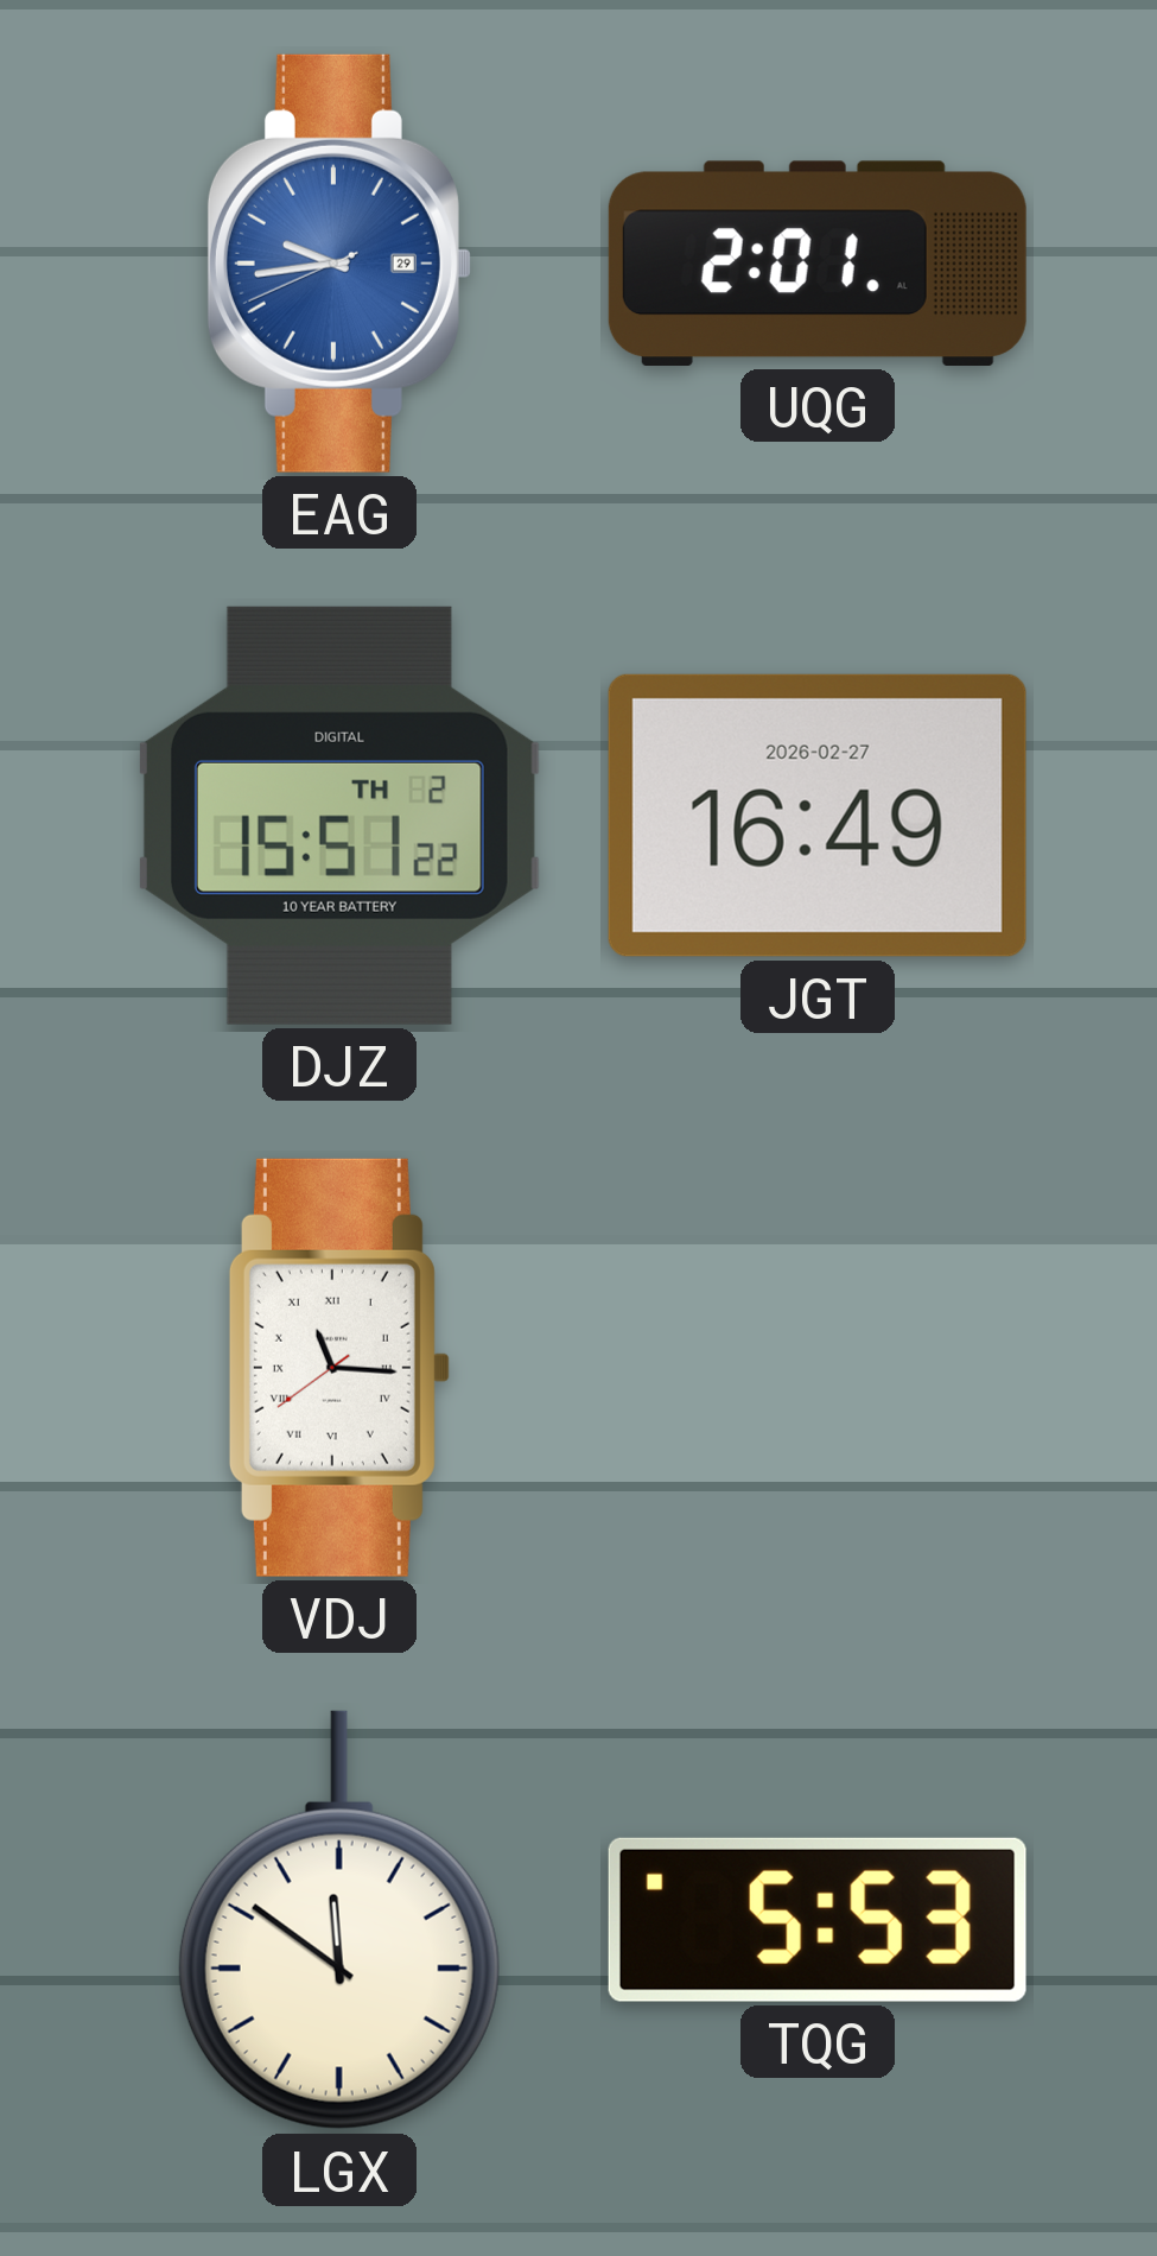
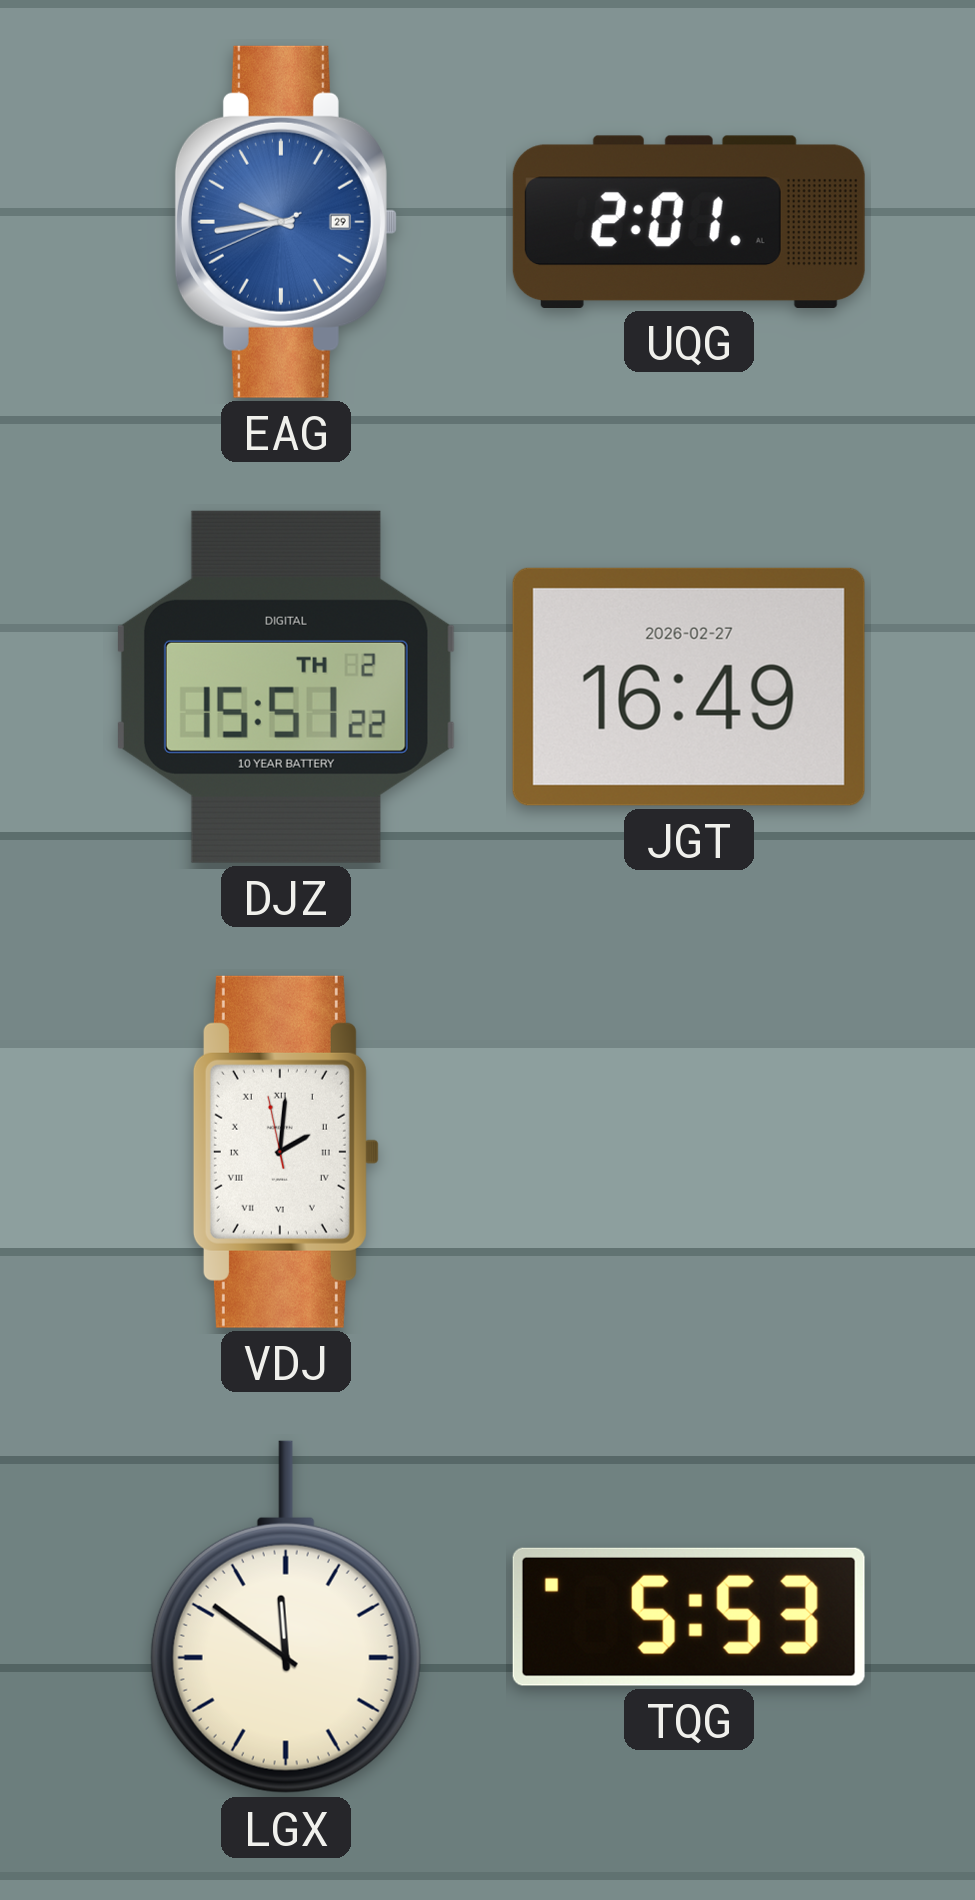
VDJ: 11:15 -> 2:00 (286, 1152)
